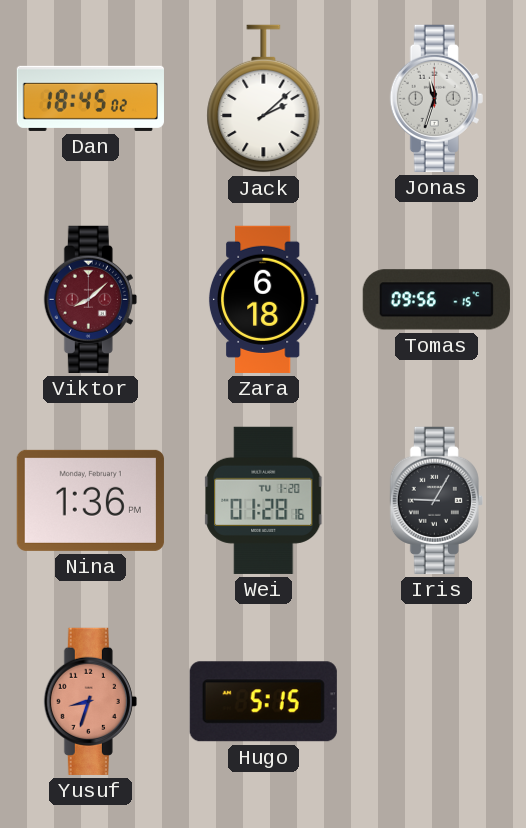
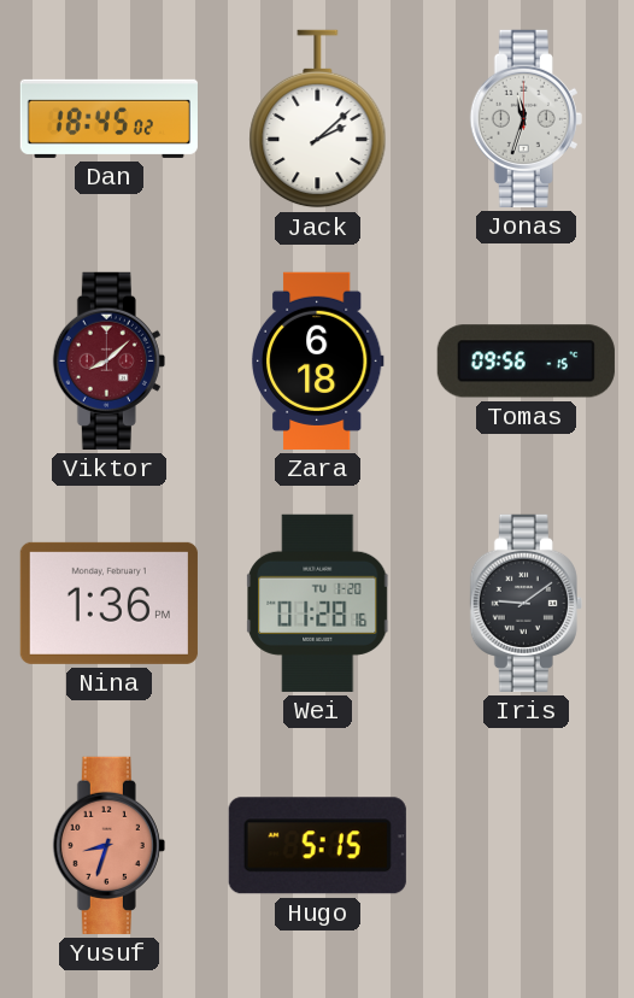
Iris: 9:05 -> 9:09 (526, 603)
